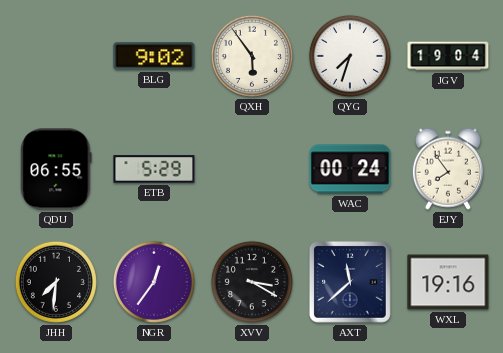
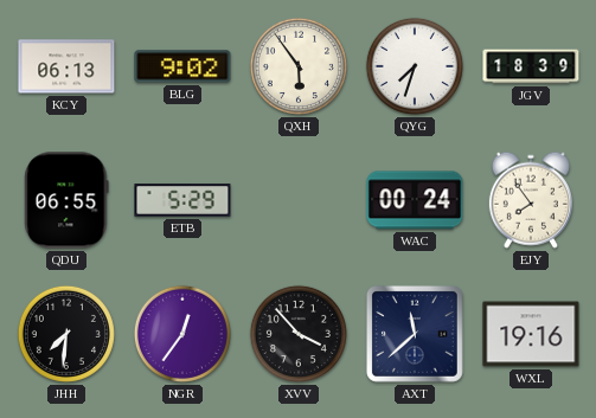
KCY: none -> 06:13 (66, 66)
JGV: 19:04 -> 18:39 (531, 66)
XVV: 3:20 -> 3:53 (299, 334)
